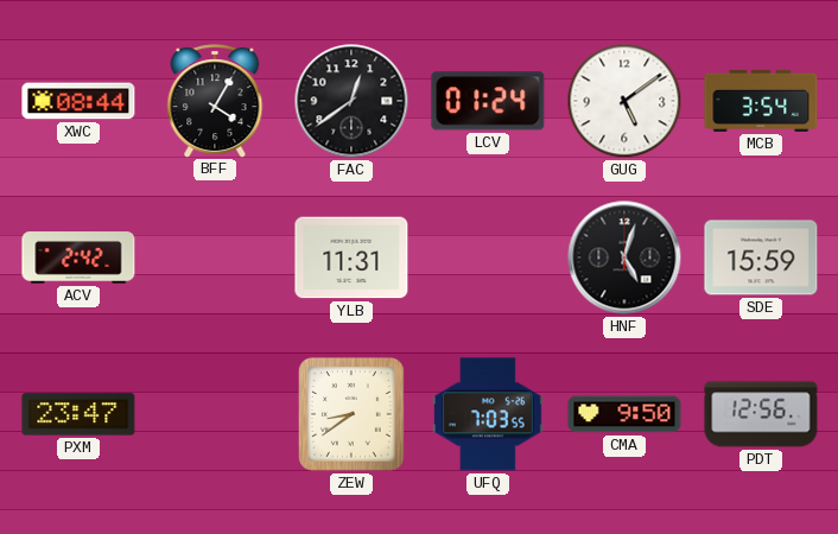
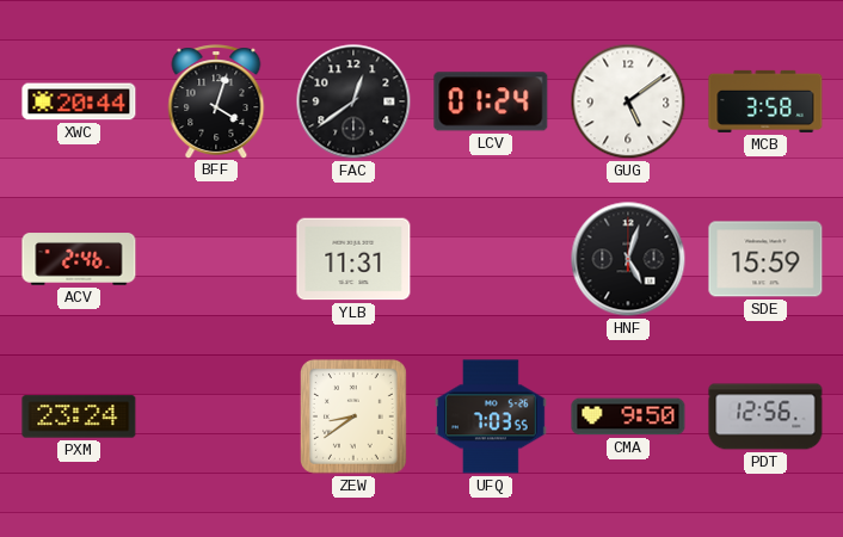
XWC: 08:44 -> 20:44 (79, 101)
BFF: 4:05 -> 4:03 (216, 101)
MCB: 3:54 -> 3:58 (765, 101)
ACV: 2:42 -> 2:46 (79, 259)
PXM: 23:47 -> 23:24 (79, 416)
